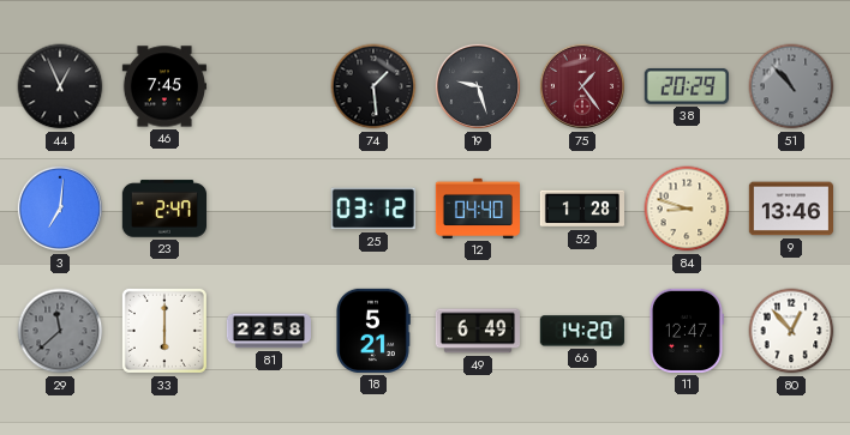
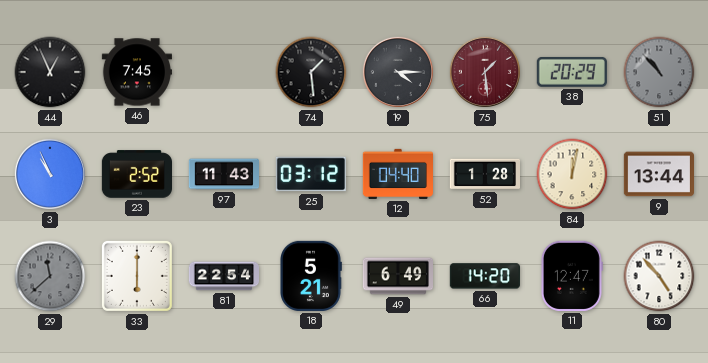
19: 9:27 -> 4:15 (398, 72)
75: 1:24 -> 1:29 (485, 72)
3: 7:01 -> 10:56 (50, 174)
23: 2:47 -> 2:52 (136, 174)
97: none -> 11:43 (223, 174)
84: 8:48 -> 12:02 (572, 174)
9: 13:46 -> 13:44 (658, 174)
81: 22:58 -> 22:54 (223, 276)
80: 12:53 -> 4:53 (659, 276)
